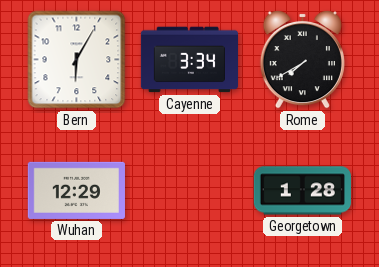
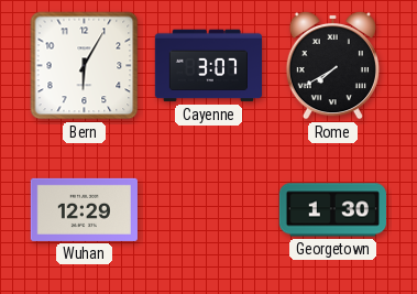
Cayenne: 3:34 -> 3:07 (208, 66)
Georgetown: 1:28 -> 1:30 (332, 210)
